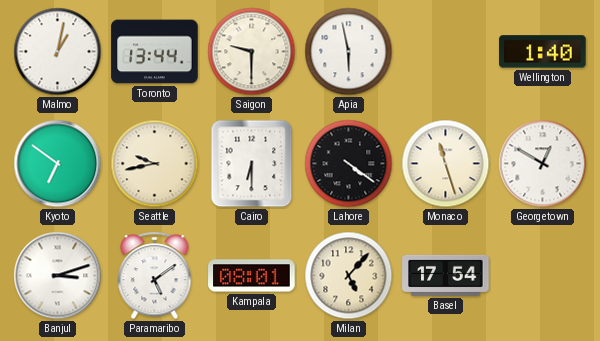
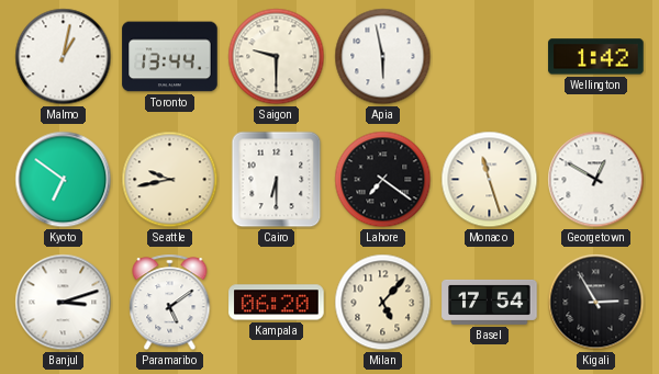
Wellington: 1:40 -> 1:42 (596, 57)
Lahore: 4:21 -> 7:21 (383, 180)
Kampala: 08:01 -> 06:20 (277, 303)
Kigali: none -> 2:55 (596, 303)
